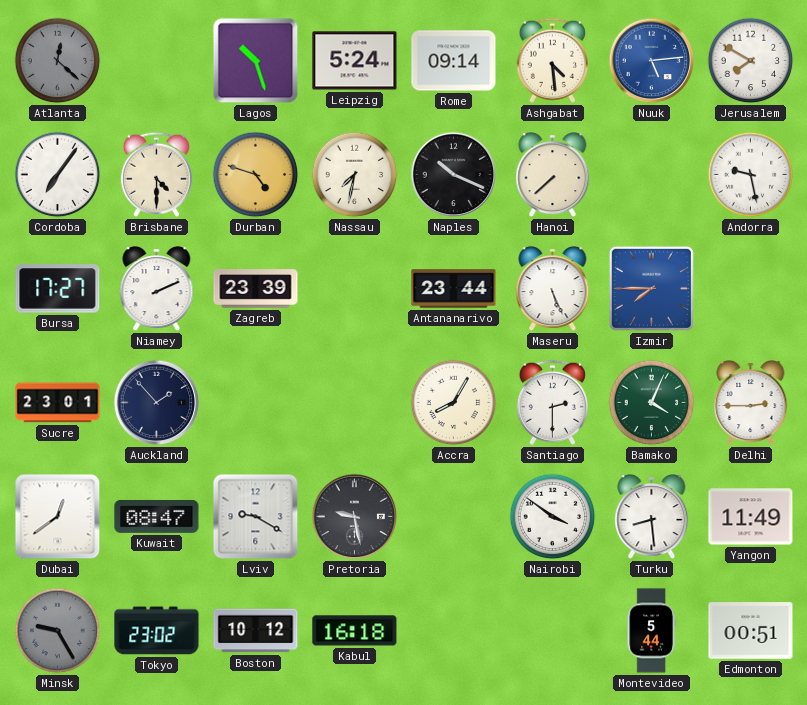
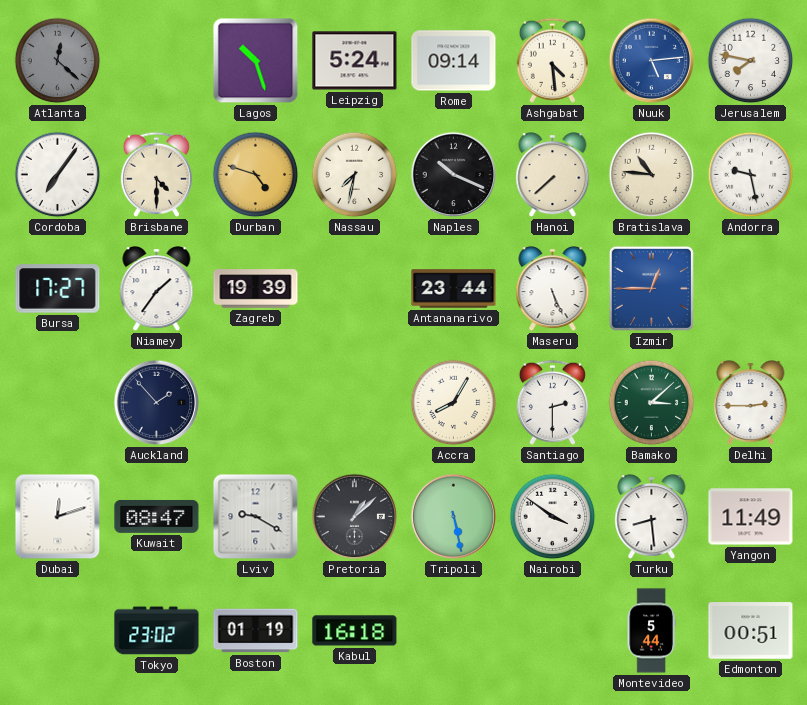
Jerusalem: 7:50 -> 7:47 (751, 61)
Bratislava: none -> 10:46 (652, 175)
Niamey: 2:11 -> 1:36 (157, 290)
Zagreb: 23:39 -> 19:39 (256, 289)
Izmir: 7:45 -> 12:45 (651, 288)
Sucre: 23:01 -> none (58, 403)
Bamako: 4:04 -> 3:08 (652, 403)
Dubai: 12:39 -> 12:12 (58, 517)
Pretoria: 9:28 -> 1:08 (355, 517)
Tripoli: none -> 5:28 (454, 517)
Minsk: 9:25 -> none (58, 631)
Boston: 10:12 -> 01:19 (256, 631)
